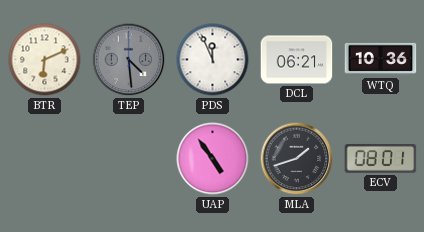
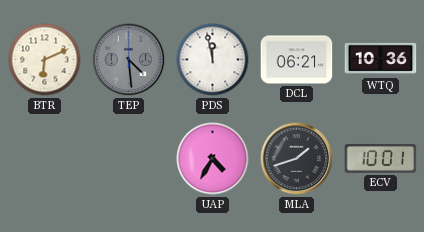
PDS: 11:56 -> 11:58 (213, 60)
UAP: 4:54 -> 4:35 (213, 159)
ECV: 08:01 -> 10:01 (381, 159)
